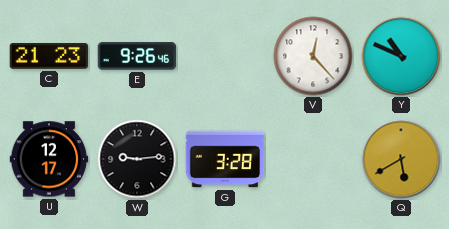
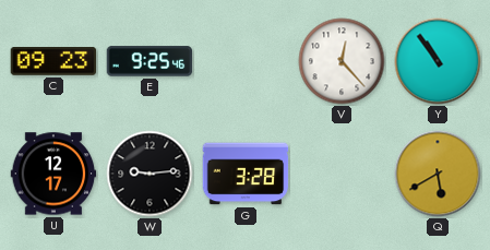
C: 21:23 -> 09:23 (53, 62)
E: 9:26 -> 9:25 (150, 61)
Y: 10:49 -> 10:54 (438, 61)
